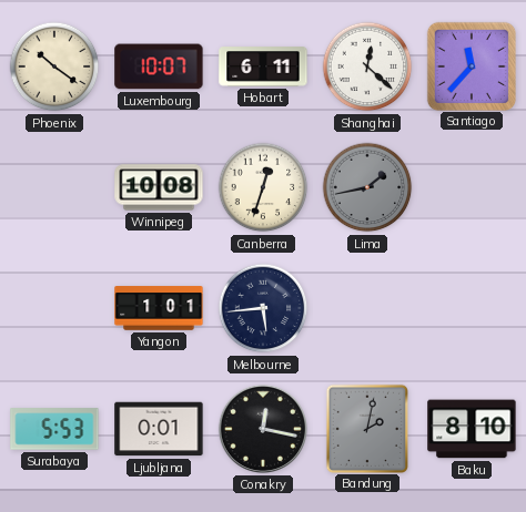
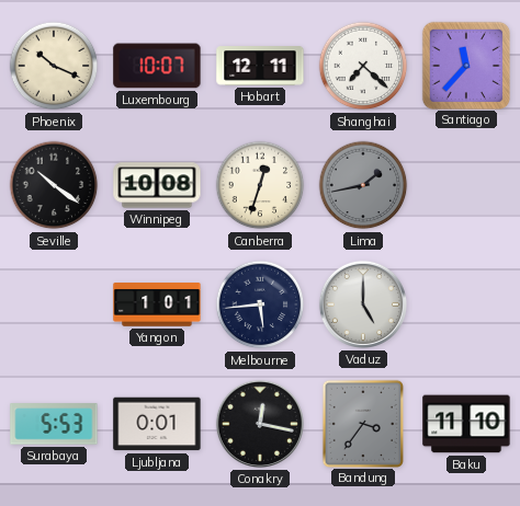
Phoenix: 10:21 -> 10:19 (54, 66)
Hobart: 6:11 -> 12:11 (260, 66)
Shanghai: 12:22 -> 7:22 (363, 66)
Seville: none -> 10:21 (54, 185)
Vaduz: none -> 5:00 (363, 304)
Bandung: 2:02 -> 3:36 (362, 423)
Baku: 8:10 -> 11:10 (466, 424)
